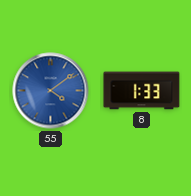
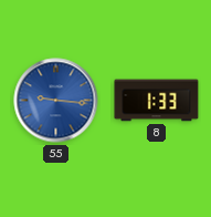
55: 4:09 -> 9:16 (56, 101)
